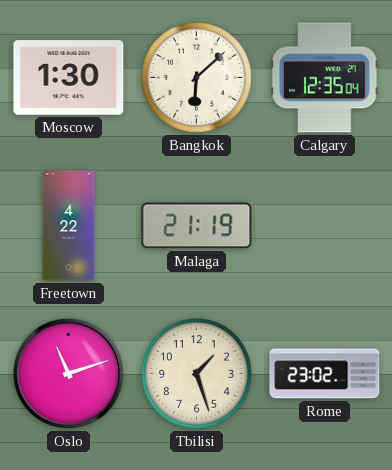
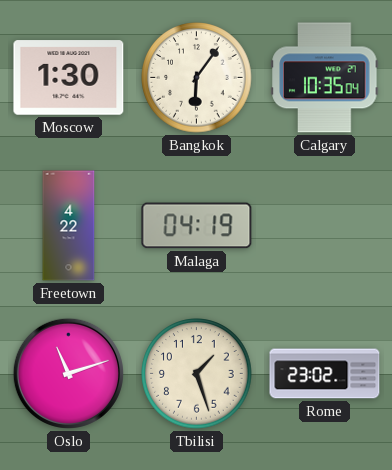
Bangkok: 6:08 -> 6:06 (197, 78)
Calgary: 12:35 -> 10:35 (325, 78)
Malaga: 21:19 -> 04:19 (197, 226)
